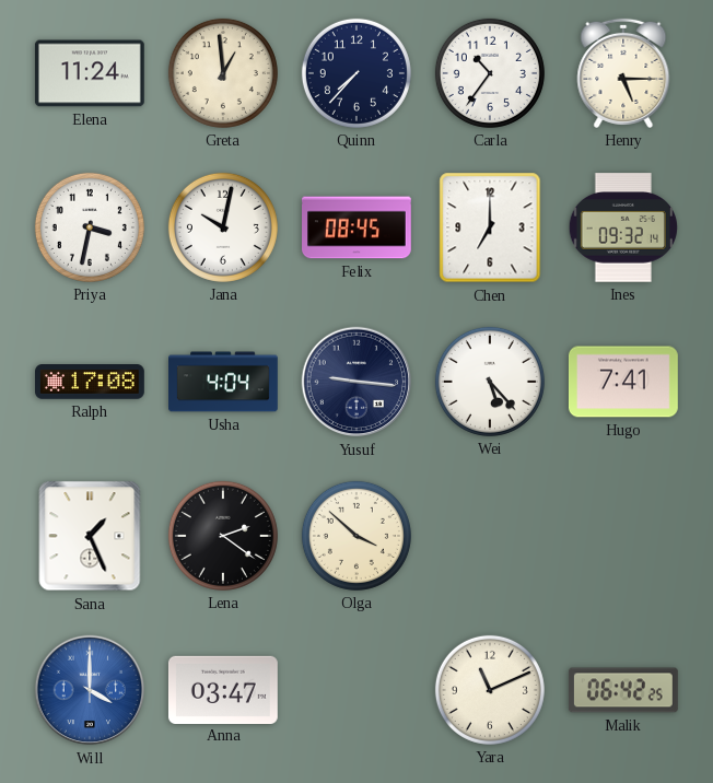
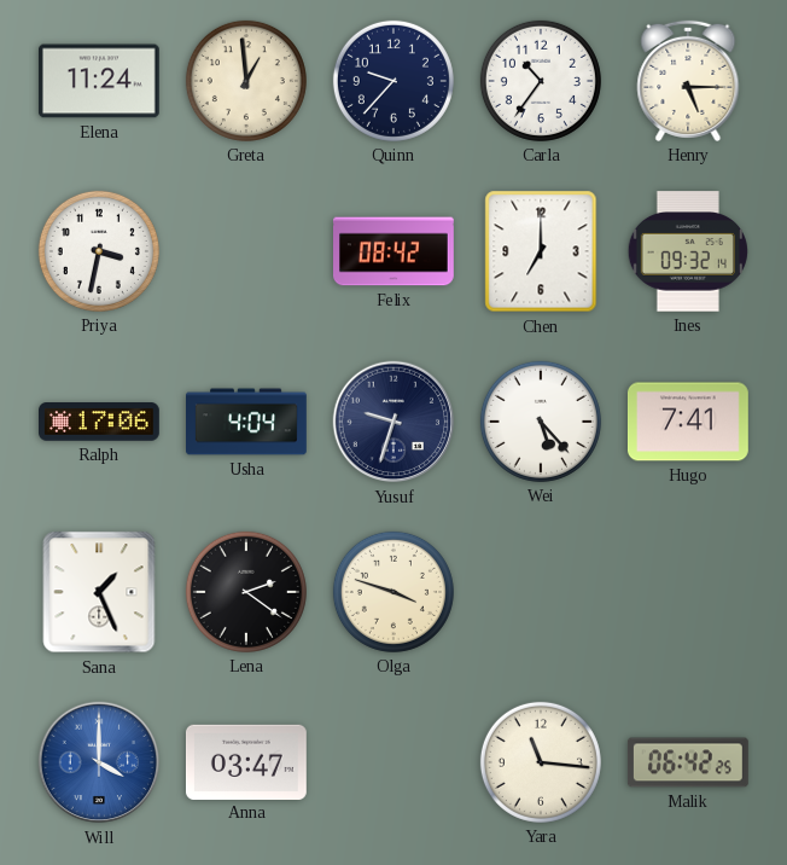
Quinn: 7:37 -> 9:37 (393, 81)
Jana: 10:02 -> none (223, 227)
Felix: 08:45 -> 08:42 (395, 251)
Ralph: 17:08 -> 17:06 (100, 422)
Yusuf: 9:16 -> 9:33 (393, 422)
Olga: 3:52 -> 3:48 (393, 592)
Yara: 11:11 -> 11:16 (541, 762)
